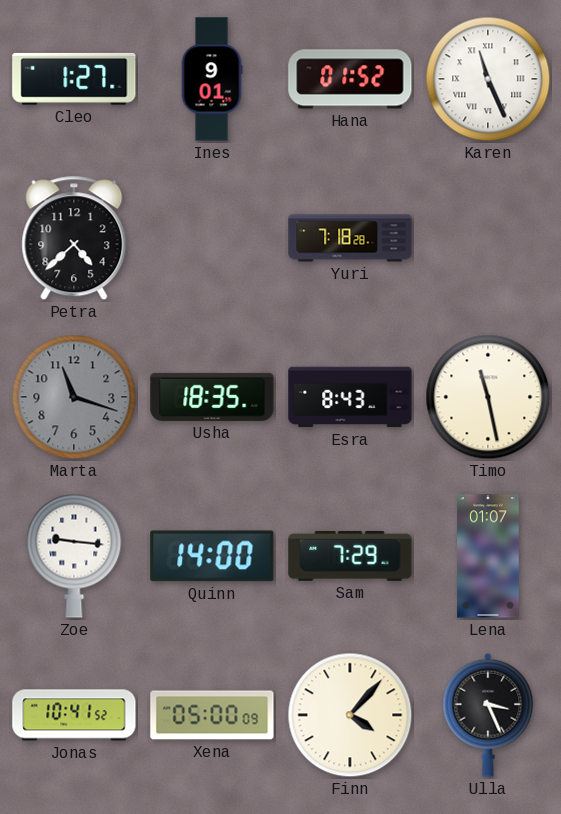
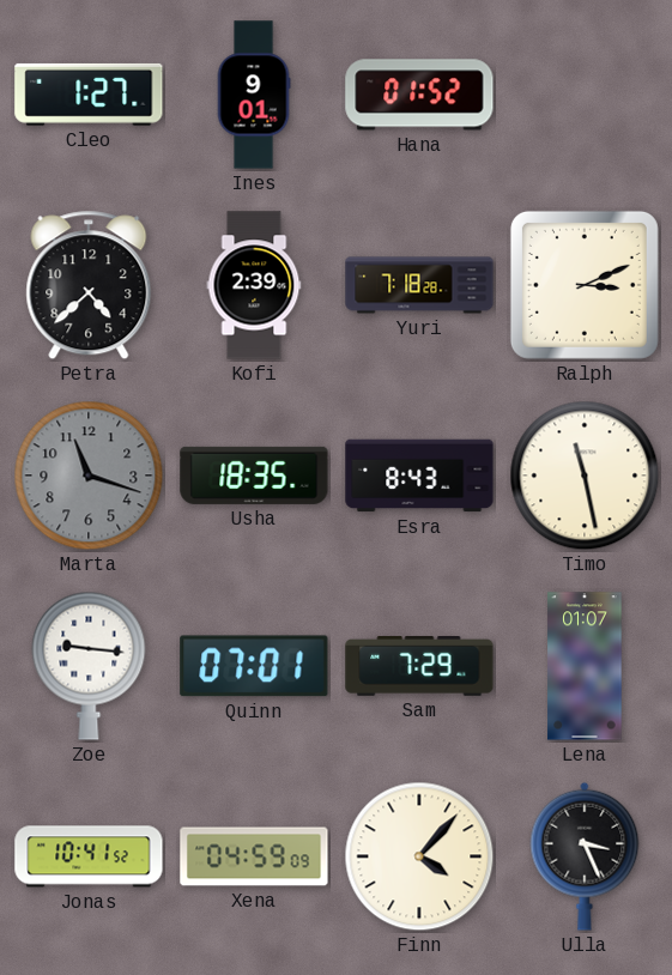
Karen: 11:26 -> none (488, 79)
Kofi: none -> 2:39 (254, 285)
Ralph: none -> 3:11 (585, 285)
Quinn: 14:00 -> 07:01 (254, 666)
Xena: 05:00 -> 04:59 (254, 856)
